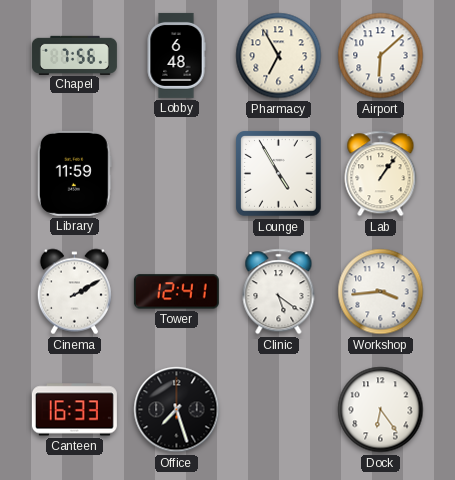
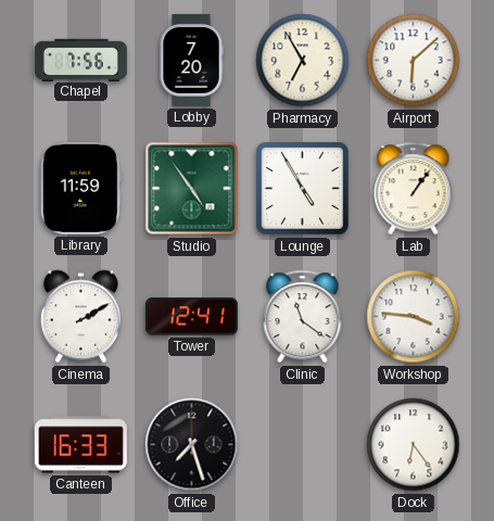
Lobby: 6:48 -> 7:20 (191, 60)
Studio: none -> 4:54 (192, 189)
Clinic: 5:21 -> 11:21 (303, 317)
Workshop: 3:44 -> 3:46 (414, 317)
